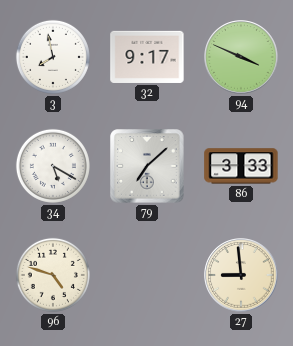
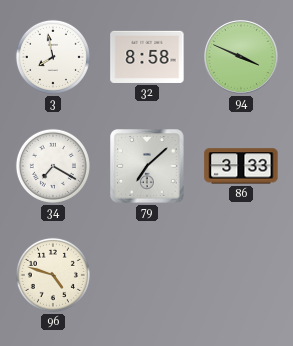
32: 9:17 -> 8:58 (147, 57)
34: 5:20 -> 7:20 (53, 166)
27: 8:59 -> none (241, 275)
